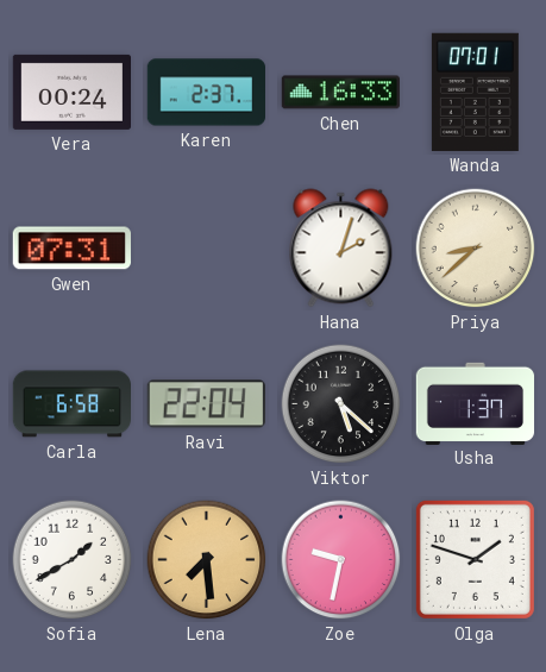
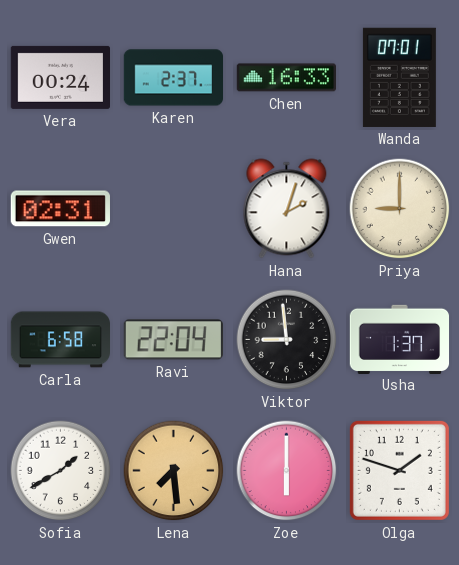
Gwen: 07:31 -> 02:31 (60, 209)
Priya: 8:38 -> 9:00 (400, 209)
Viktor: 5:22 -> 8:59 (287, 340)
Zoe: 9:32 -> 6:00 (287, 471)
